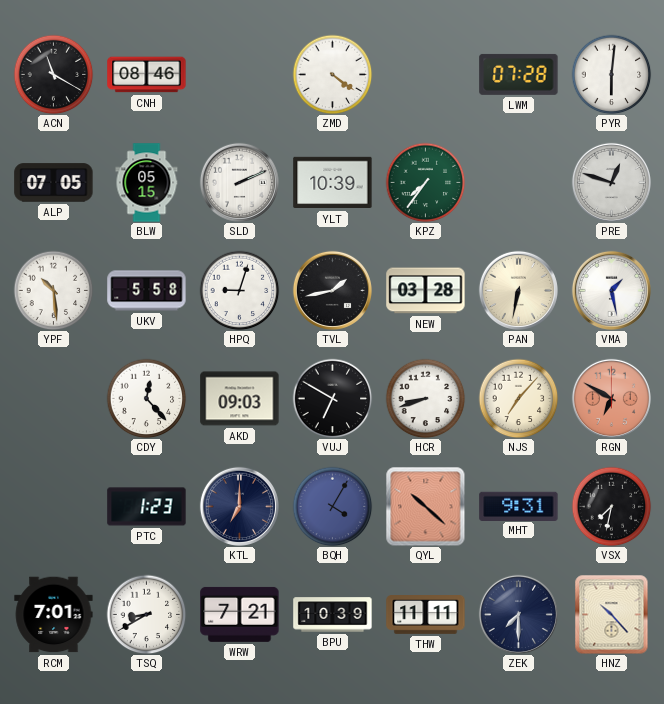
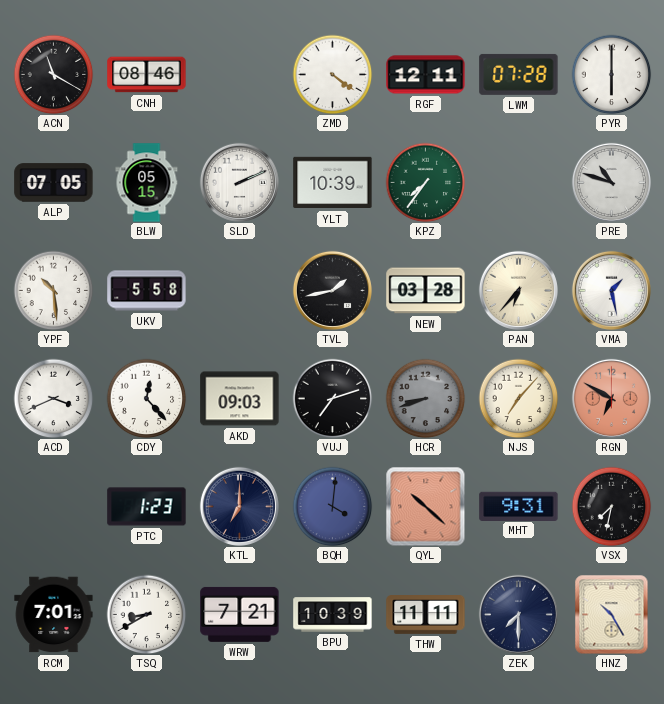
RGF: none -> 12:11 (426, 75)
PYR: 6:01 -> 6:00 (611, 74)
PRE: 12:48 -> 10:48 (611, 182)
HPQ: 9:03 -> none (239, 290)
PAN: 6:32 -> 6:37 (518, 290)
ACD: none -> 3:41 (53, 398)
VUJ: 6:50 -> 7:12 (332, 398)
HCR dial: white -> grey (425, 398)
BQH: 4:05 -> 4:01 (332, 506)
HNZ: 10:23 -> 10:25 (612, 614)
